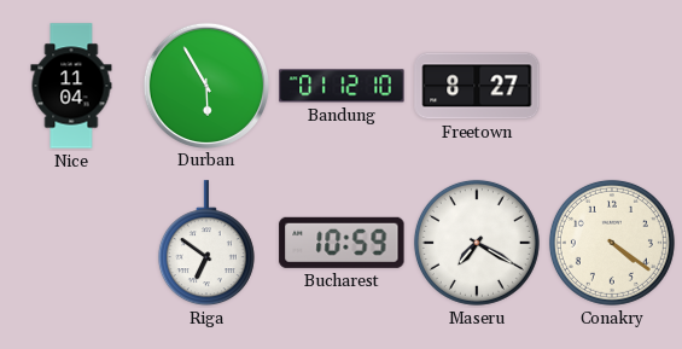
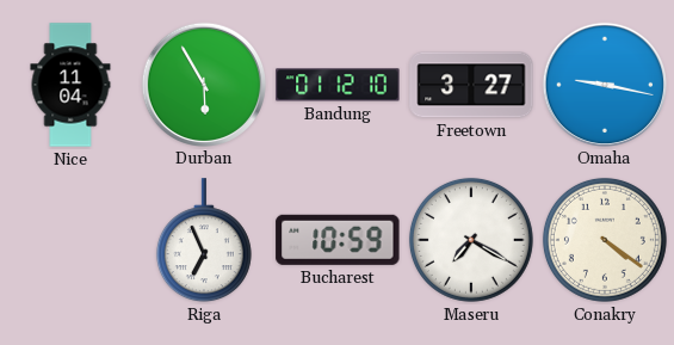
Freetown: 8:27 -> 3:27 (471, 85)
Omaha: none -> 9:17 (604, 84)
Riga: 6:51 -> 6:56 (204, 241)
